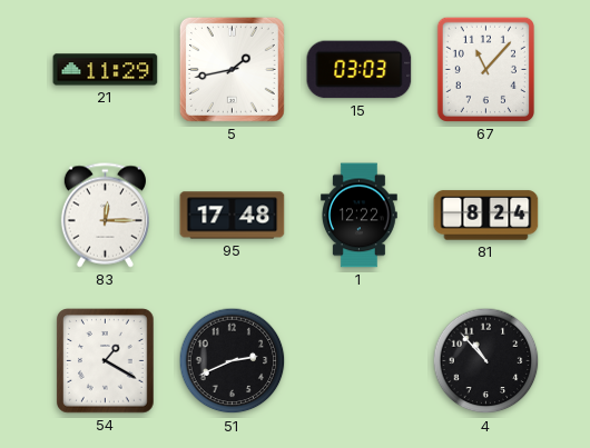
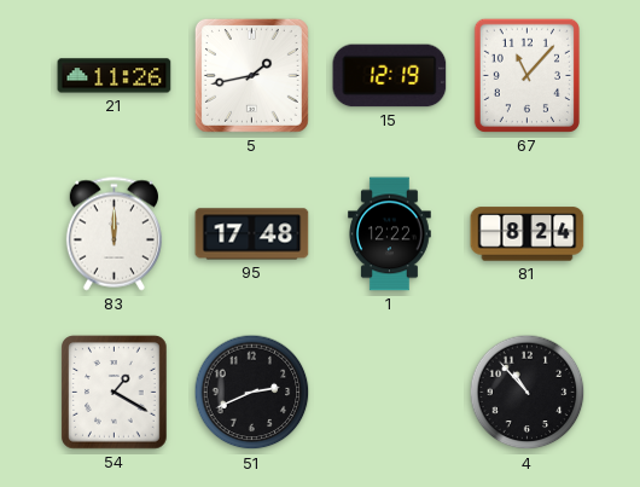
21: 11:29 -> 11:26 (115, 76)
15: 03:03 -> 12:19 (390, 76)
83: 12:15 -> 12:00 (114, 234)
